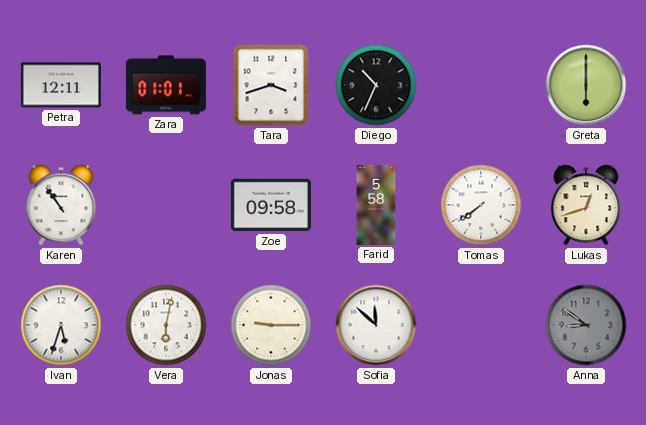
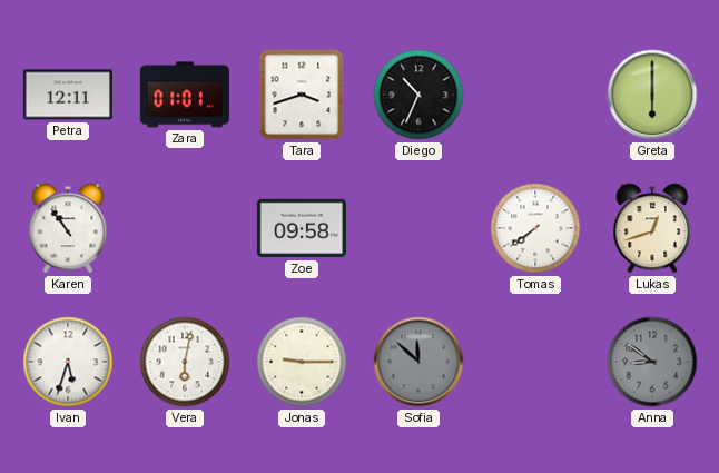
Farid: 5:58 -> none (376, 205)
Sofia dial: white -> grey (418, 362)
